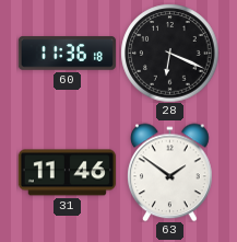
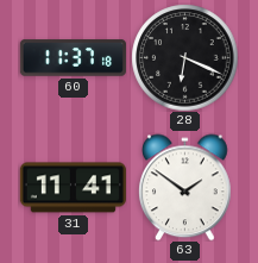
60: 11:36 -> 11:37 (73, 58)
31: 11:46 -> 11:41 (73, 188)
